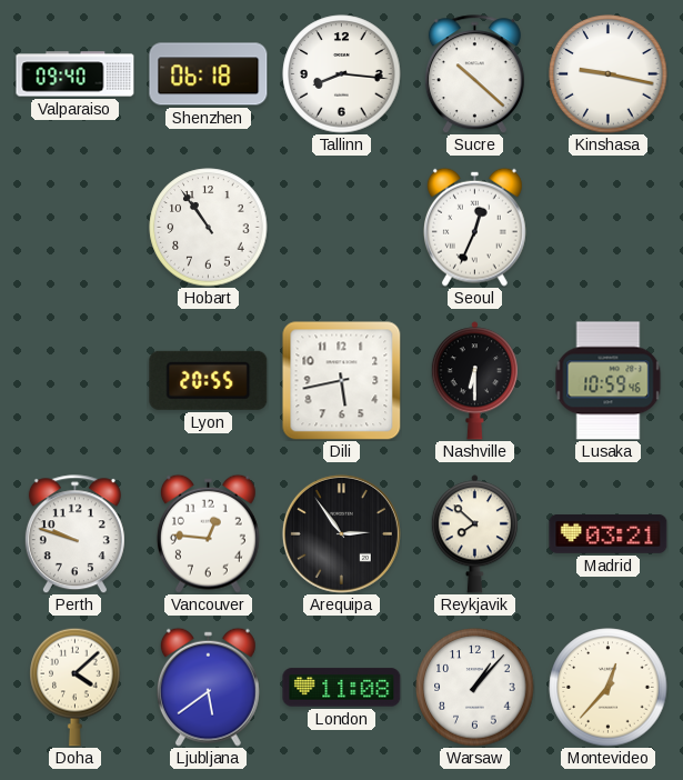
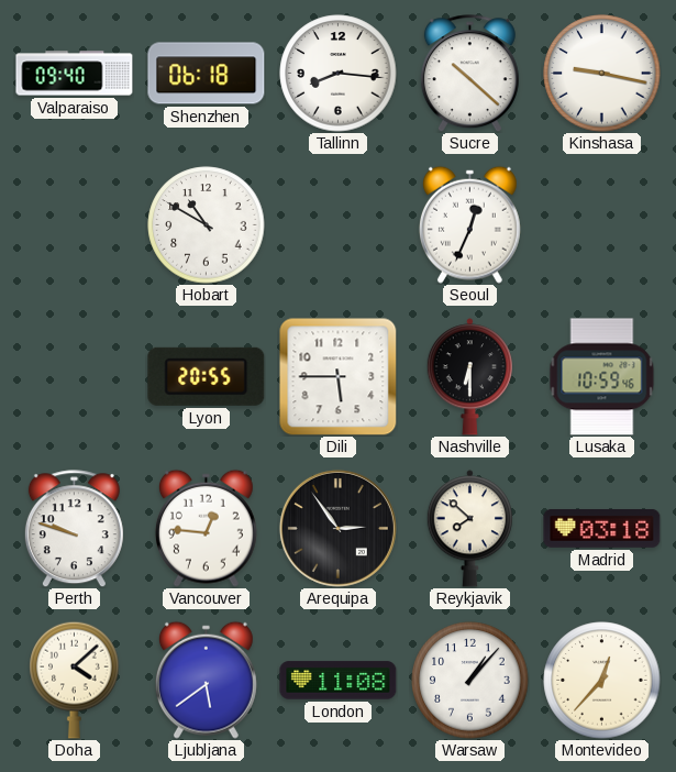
Hobart: 10:54 -> 10:50 (207, 225)
Dili: 5:43 -> 5:45 (337, 376)
Madrid: 03:21 -> 03:18 (602, 528)
